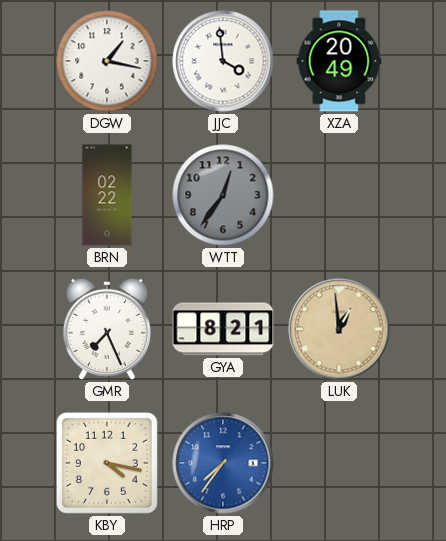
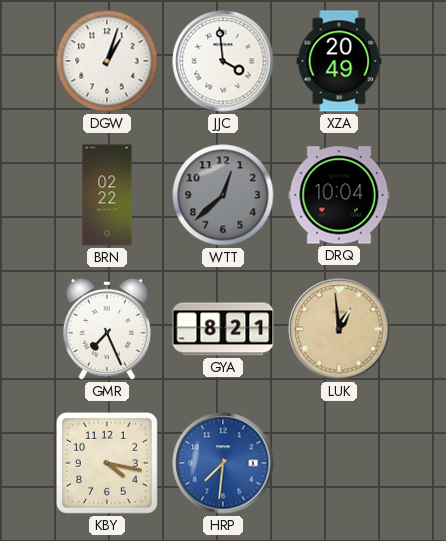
DGW: 1:17 -> 1:03 (107, 61)
WTT: 12:36 -> 12:38 (223, 195)
DRQ: none -> 10:04 (339, 195)
HRP: 7:36 -> 7:31 (223, 463)
